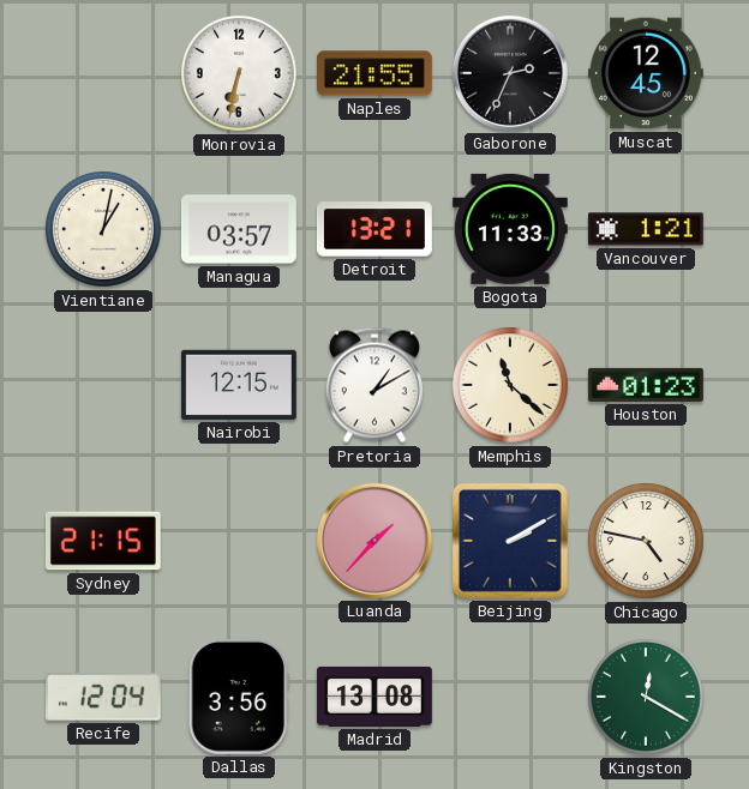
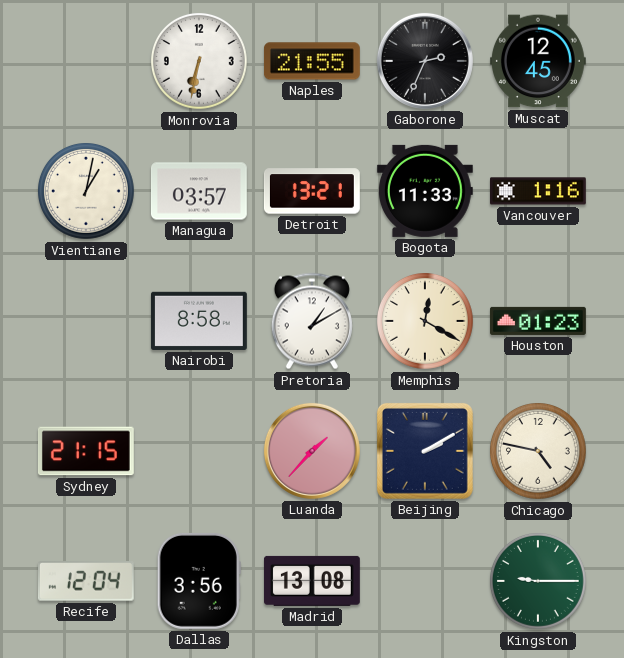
Vancouver: 1:21 -> 1:16 (538, 191)
Nairobi: 12:15 -> 8:58 (199, 321)
Memphis: 11:22 -> 12:20 (426, 322)
Kingston: 12:20 -> 9:15 (539, 582)
